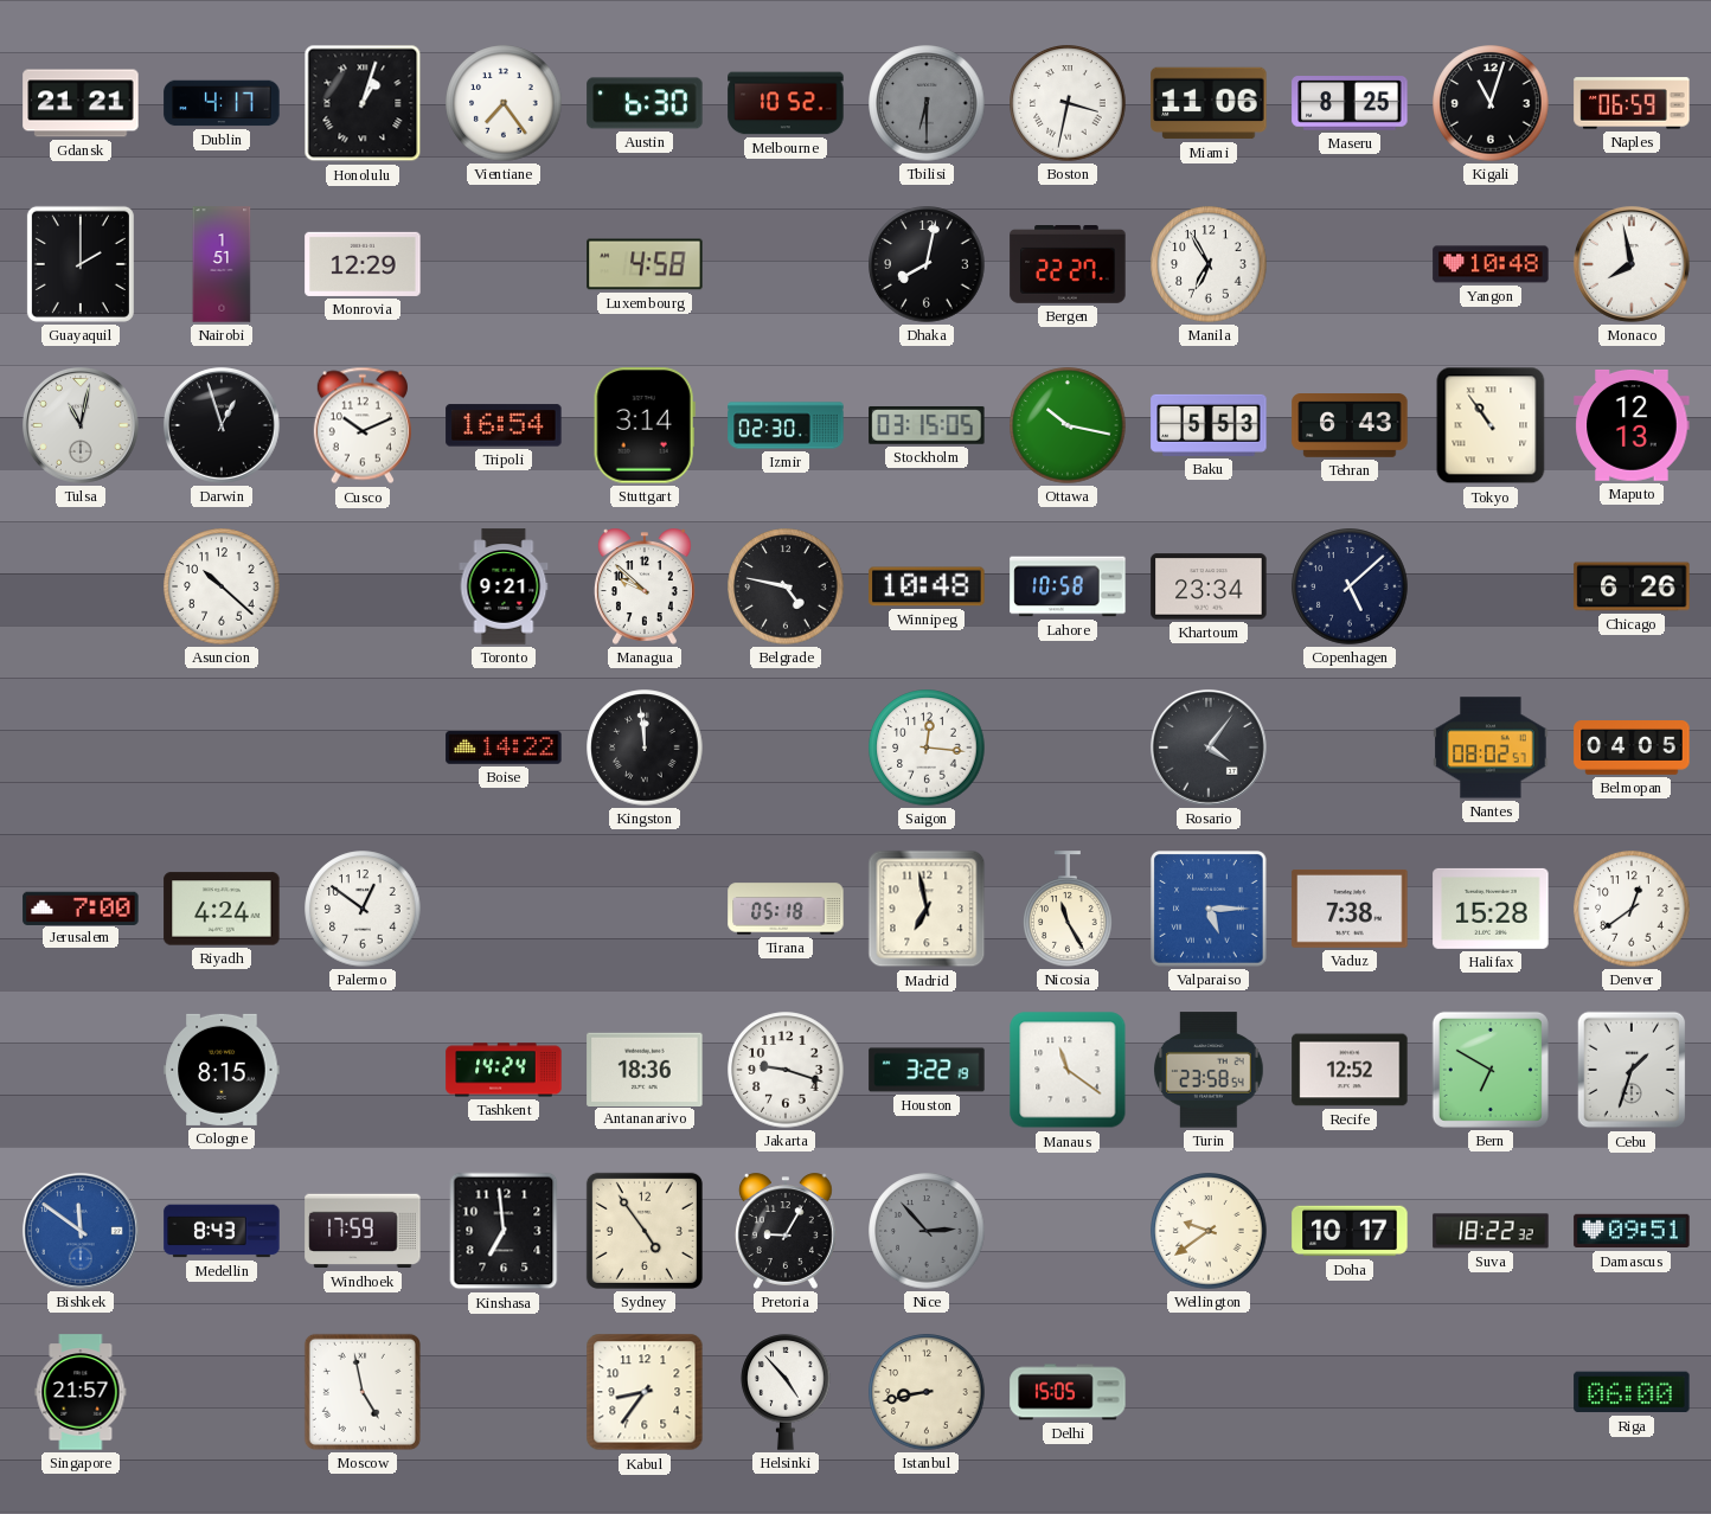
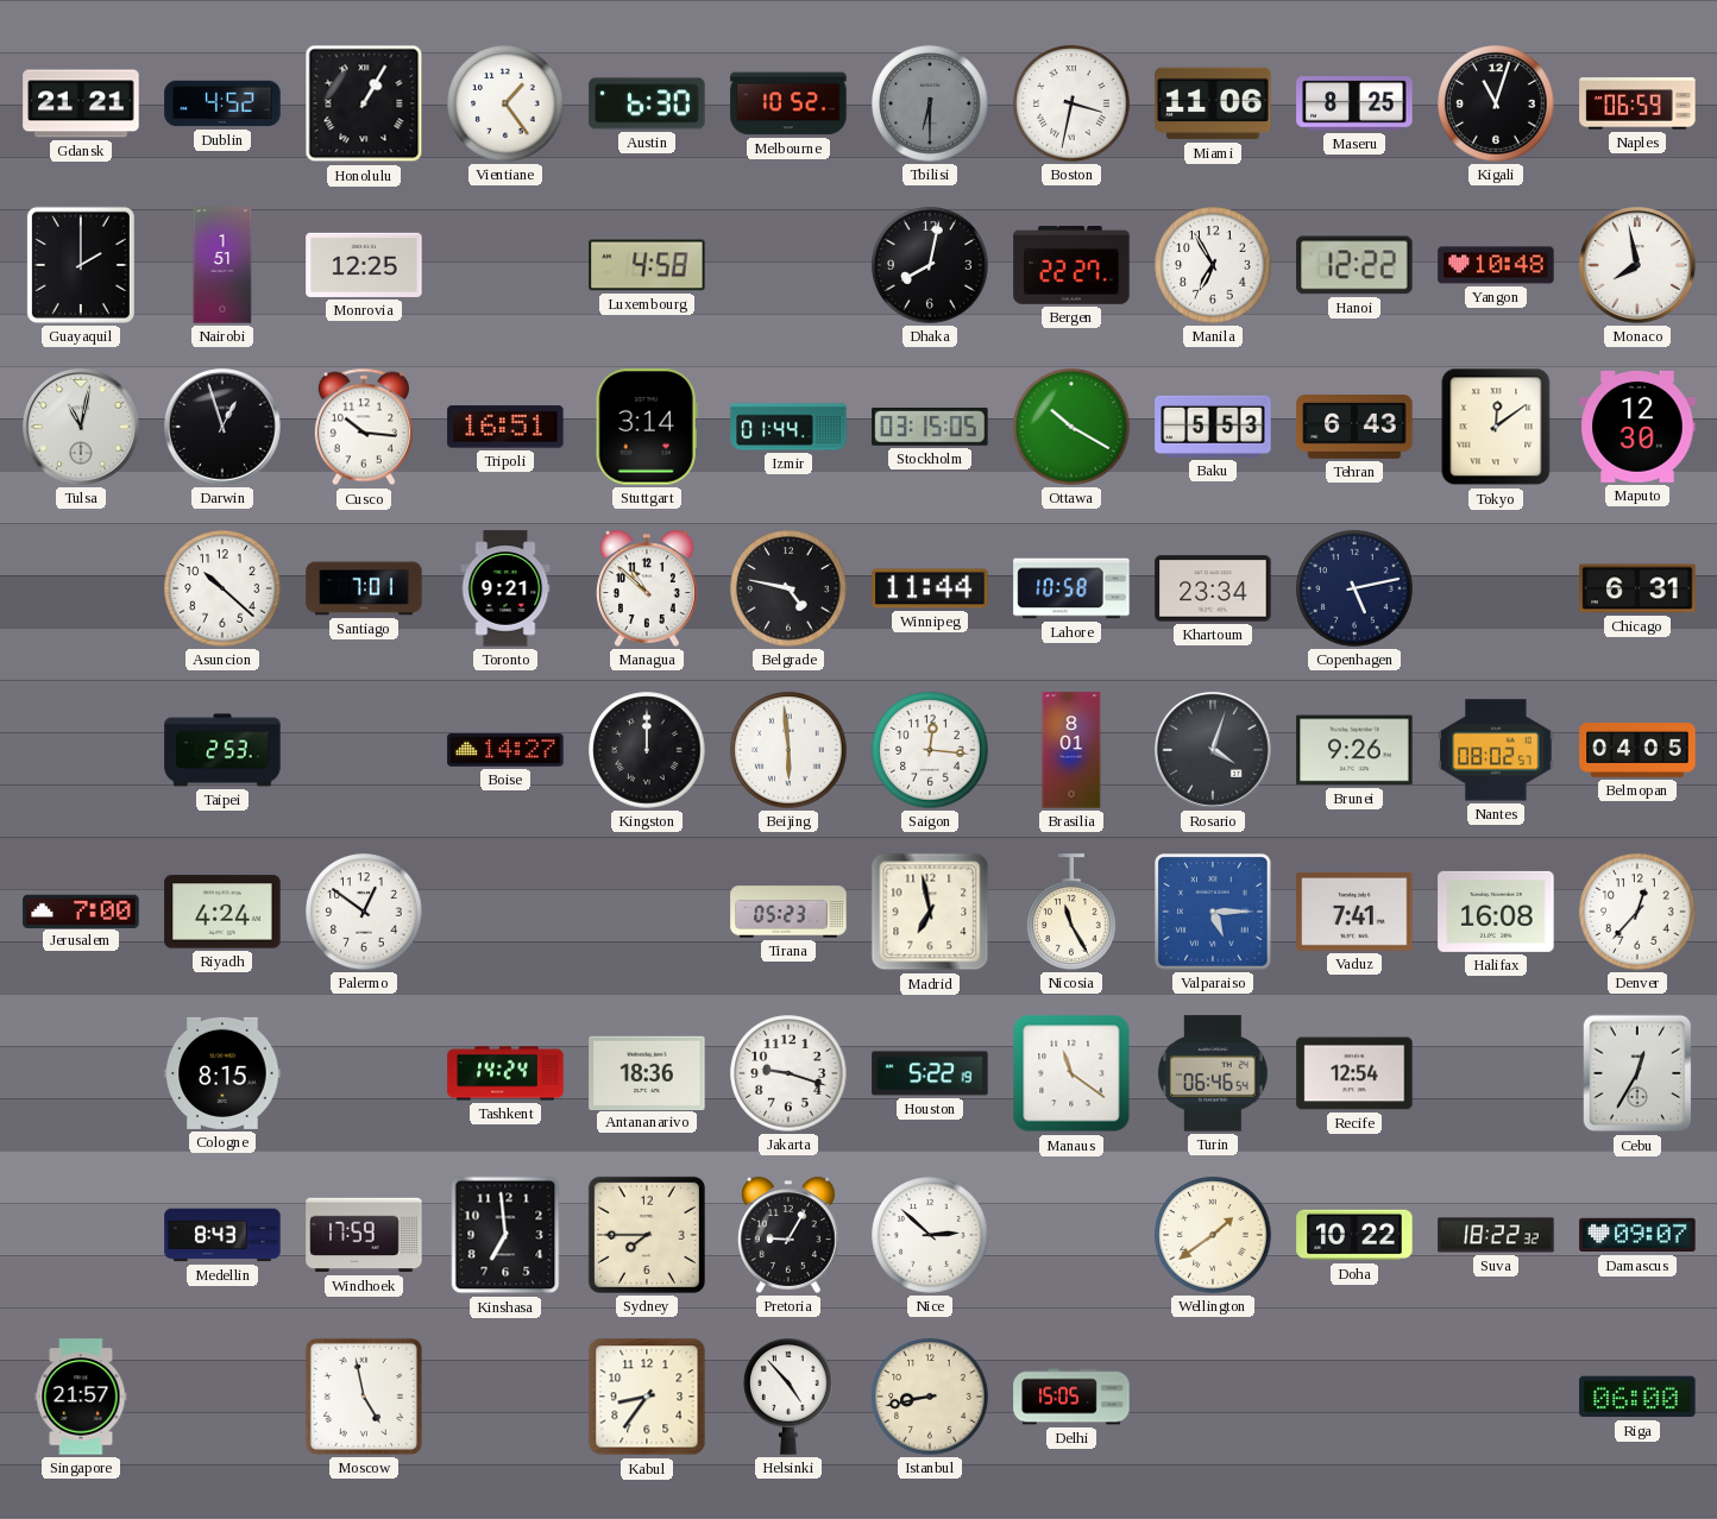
Dublin: 4:17 -> 4:52 (222, 103)
Honolulu: 1:03 -> 1:05 (364, 103)
Vientiane: 7:24 -> 1:24 (505, 103)
Monrovia: 12:29 -> 12:25 (364, 265)
Hanoi: none -> 12:22 (1354, 265)
Cusco: 10:11 -> 10:16 (364, 427)
Tripoli: 16:54 -> 16:51 (505, 427)
Izmir: 02:30 -> 01:44 (788, 427)
Ottawa: 10:17 -> 10:20 (1071, 427)
Tokyo: 10:54 -> 12:09 (1496, 427)
Maputo: 12:13 -> 12:30 (1637, 427)
Santiago: none -> 7:01 (364, 588)
Managua: 9:52 -> 10:52 (647, 588)
Winnipeg: 10:48 -> 11:44 (930, 588)
Copenhagen: 5:08 -> 5:13 (1354, 588)
Chicago: 6:26 -> 6:31 (1637, 588)
Taipei: none -> 2:53 (222, 750)
Boise: 14:22 -> 14:27 (505, 751)
Kingston: 11:59 -> 12:00 (647, 750)
Beijing: none -> 5:59 (788, 750)
Brasilia: none -> 8:01 (1071, 750)
Rosario: 4:06 -> 4:03 (1213, 750)
Brunei: none -> 9:26 (1354, 750)
Tirana: 05:18 -> 05:23 (788, 912)
Vaduz: 7:38 -> 7:41 (1354, 912)
Halifax: 15:28 -> 16:08 (1496, 912)
Denver: 12:39 -> 12:37 (1637, 912)
Houston: 3:22 -> 5:22 (930, 1073)
Turin: 23:58 -> 06:46 (1214, 1073)
Recife: 12:52 -> 12:54 (1354, 1073)
Bern: 6:50 -> none (1491, 1070)
Cebu: 1:33 -> 12:35 (1637, 1073)
Bishkek: 11:51 -> none (81, 1231)
Sydney: 4:54 -> 7:45 (647, 1235)
Nice: 2:53 -> 2:52 (930, 1235)
Nice dial: grey -> white (930, 1235)
Wellington: 9:39 -> 1:39 (1213, 1235)
Doha: 10:17 -> 10:22 (1354, 1235)
Damascus: 09:51 -> 09:07 (1637, 1235)
